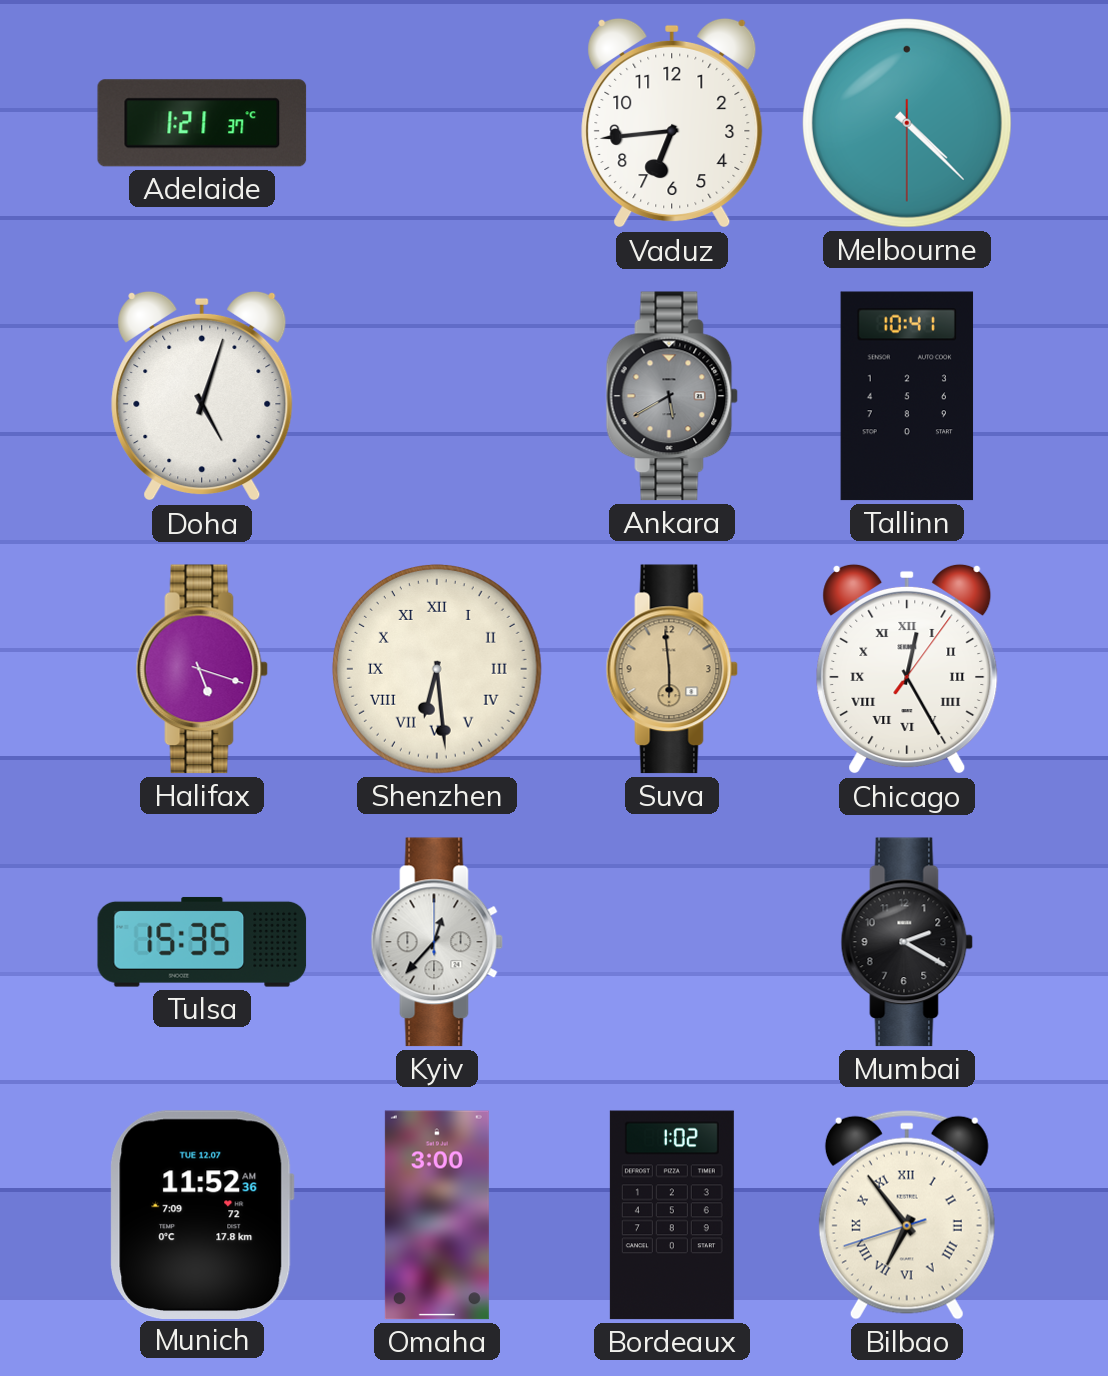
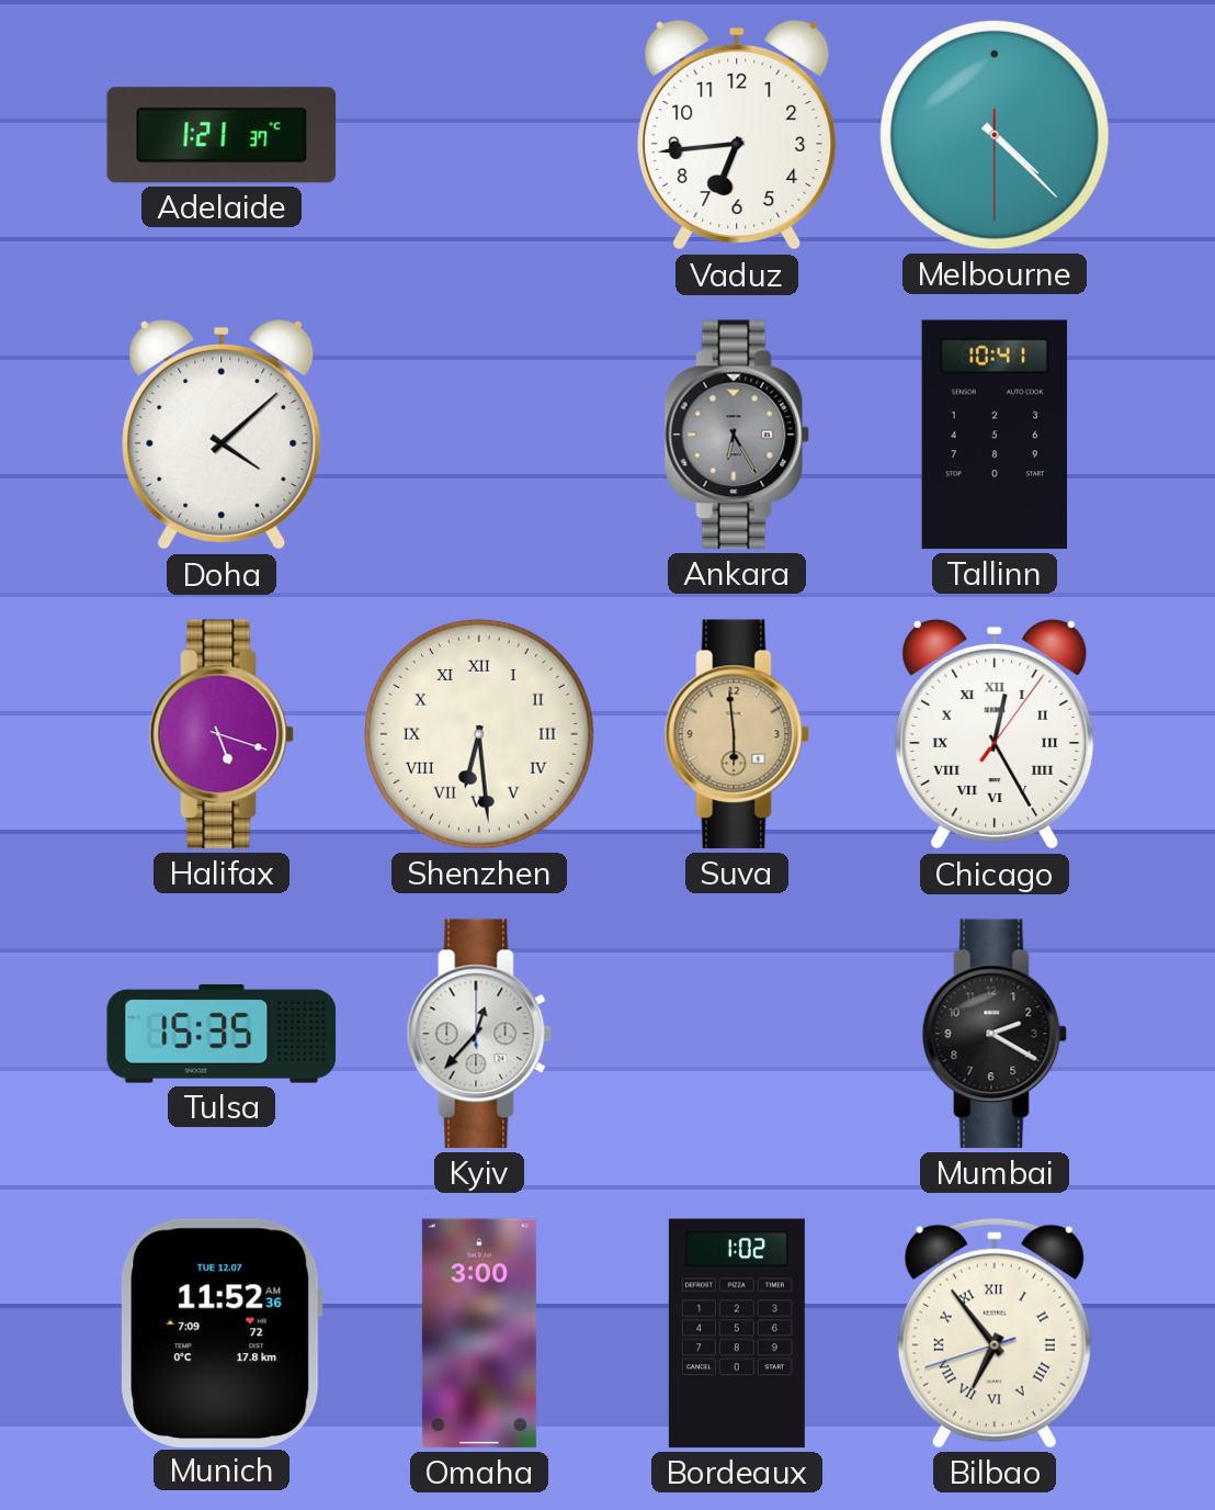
Doha: 5:03 -> 4:08 (222, 435)
Ankara: 5:40 -> 6:25 (737, 435)
